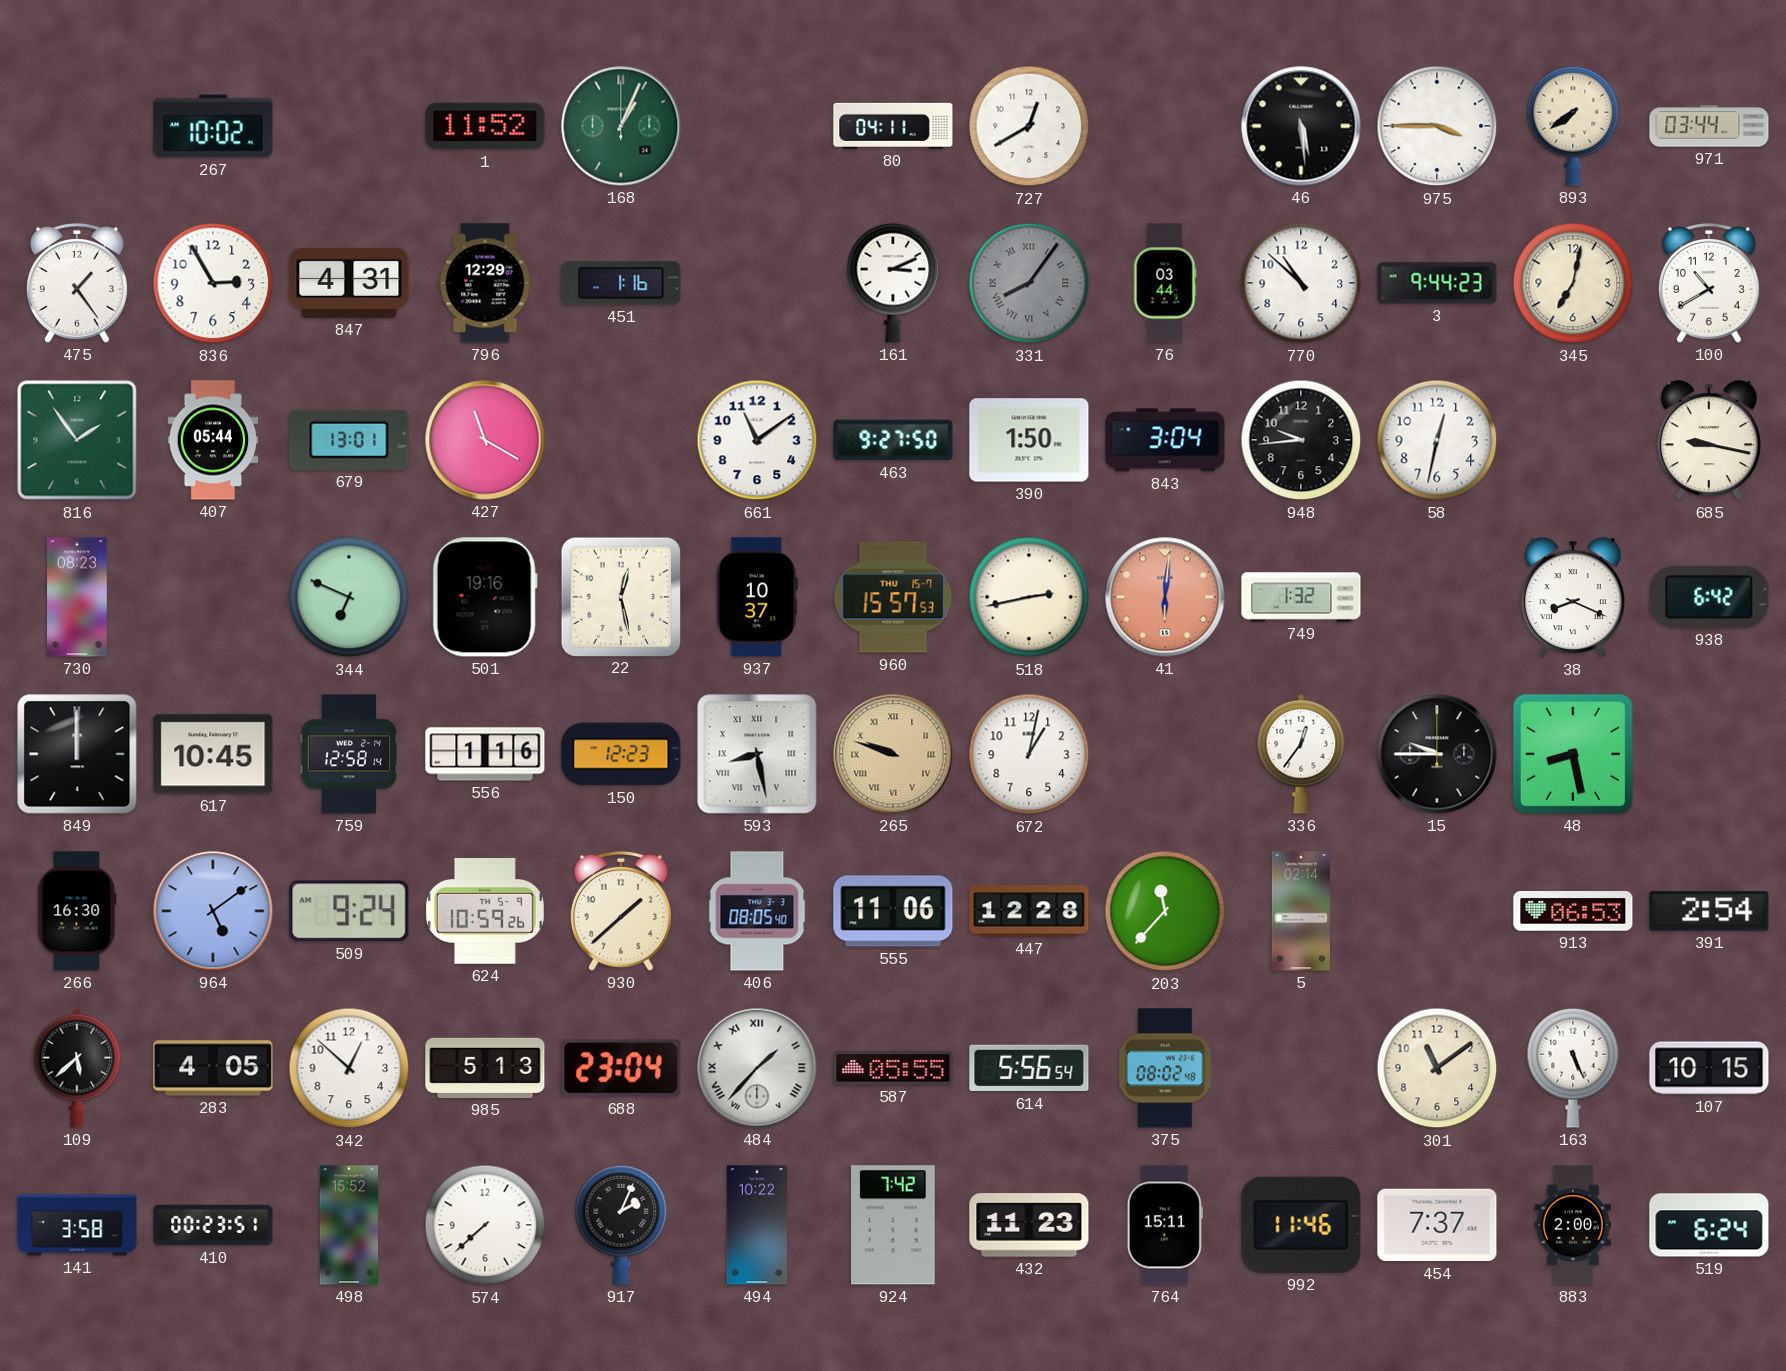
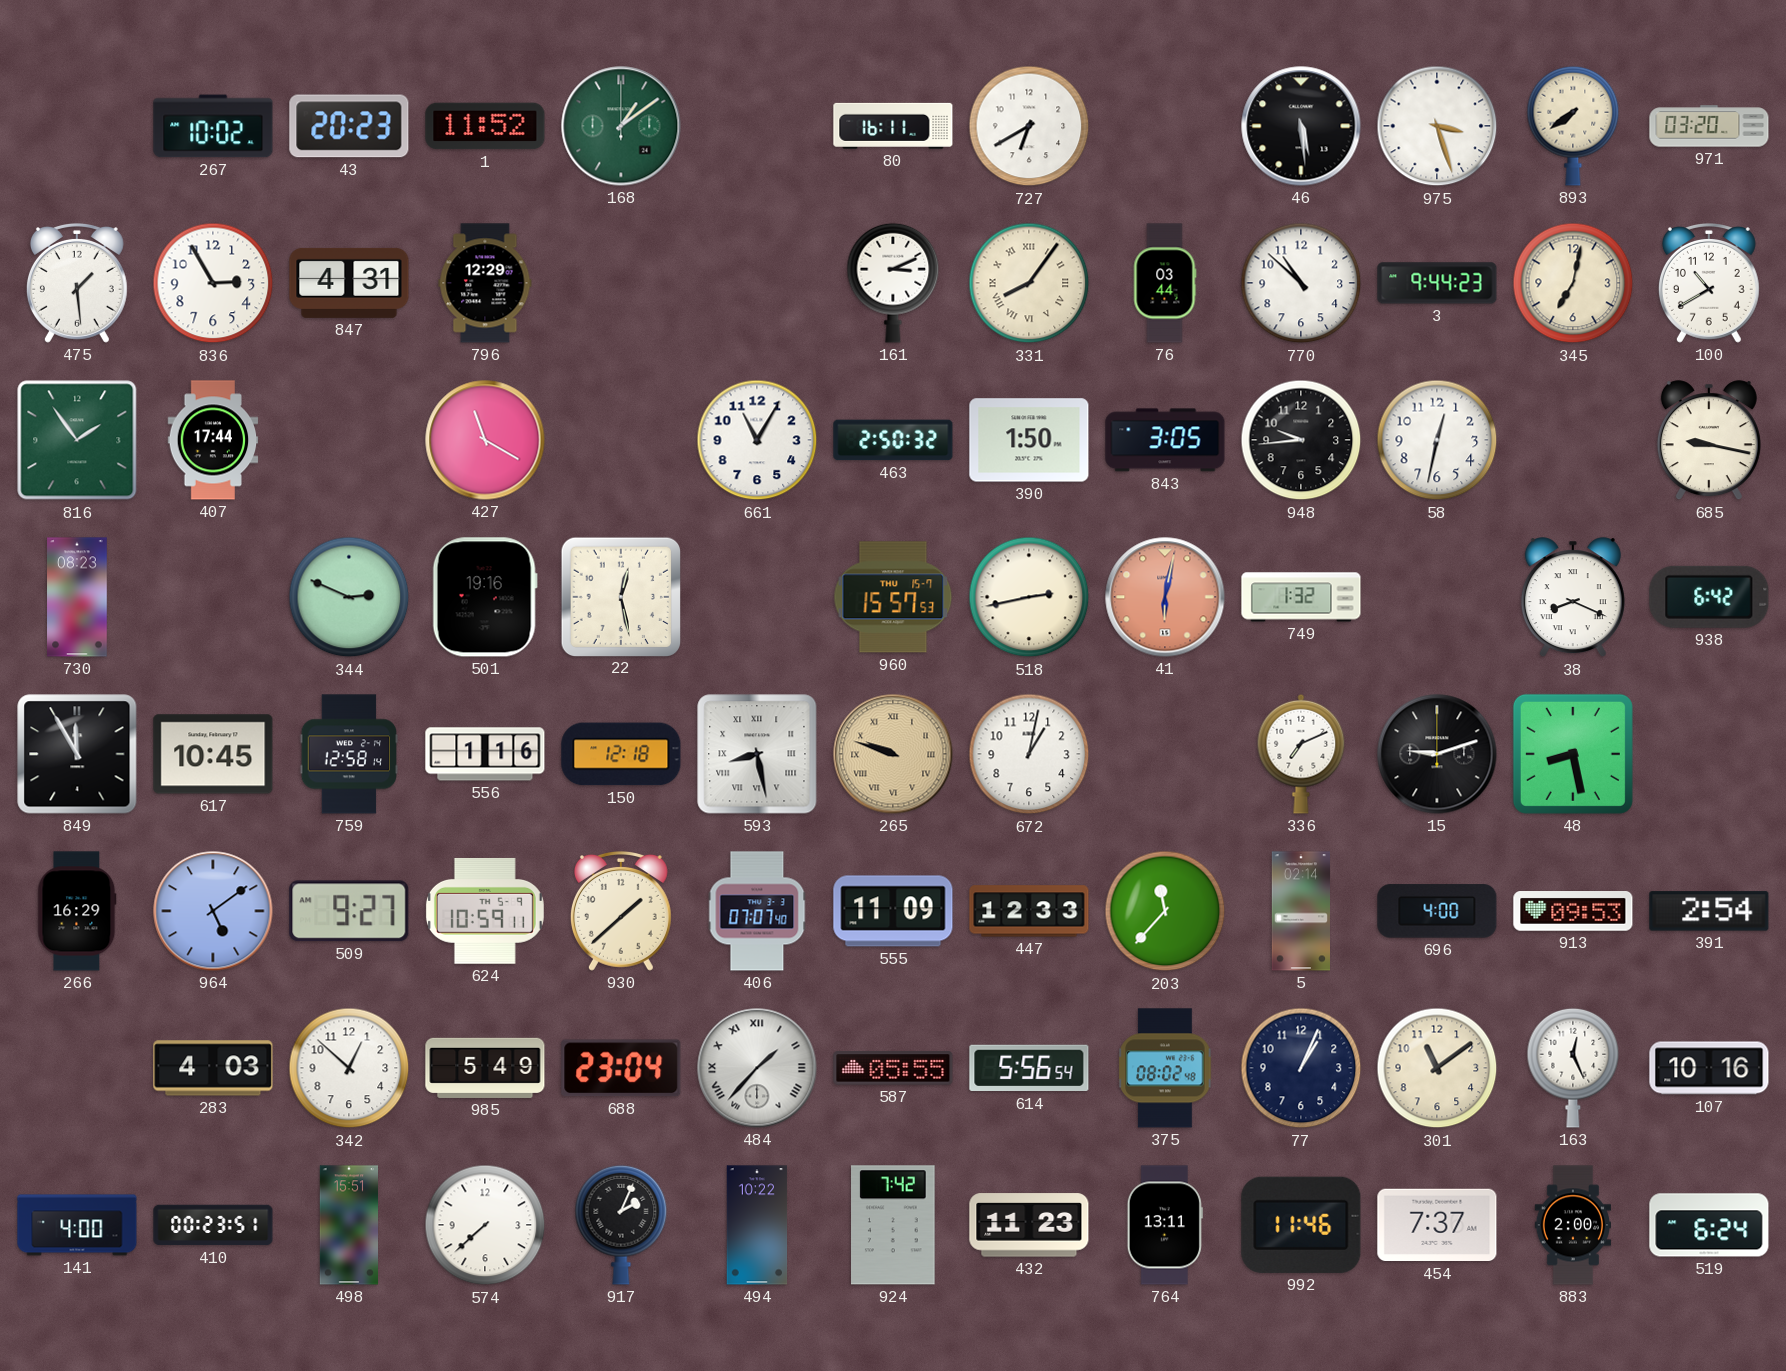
43: none -> 20:23 (349, 126)
168: 1:04 -> 1:09 (621, 126)
80: 04:11 -> 16:11 (893, 126)
727: 12:40 -> 6:40 (1029, 126)
975: 3:45 -> 3:27 (1437, 126)
971: 03:44 -> 03:20 (1709, 126)
475: 1:24 -> 1:29 (77, 284)
451: 1:16 -> none (621, 283)
331 dial: grey -> cream (1029, 283)
407: 05:44 -> 17:44 (213, 440)
679: 13:01 -> none (349, 440)
661: 11:09 -> 11:05 (757, 440)
463: 9:27 -> 2:50 (893, 440)
843: 3:04 -> 3:05 (1165, 440)
344: 6:49 -> 2:49 (349, 597)
937: 10:37 -> none (757, 597)
41: 6:01 -> 6:02 (1165, 597)
849: 12:00 -> 11:55 (77, 754)
150: 12:23 -> 12:18 (621, 754)
336: 12:36 -> 7:11 (1301, 754)
15: 9:45 -> 9:12 (1437, 754)
266: 16:30 -> 16:29 (77, 911)
509: 9:24 -> 9:27 (349, 911)
624: 10:59:26 -> 10:59:11 (485, 911)
406: 08:05 -> 07:07 (757, 911)
555: 11:06 -> 11:09 (893, 911)
447: 12:28 -> 12:33 (1029, 911)
696: none -> 4:00 (1437, 911)
913: 06:53 -> 09:53 (1573, 911)
109: 5:38 -> none (77, 1068)
283: 4:05 -> 4:03 (213, 1068)
985: 5:13 -> 5:49 (485, 1068)
77: none -> 1:04 (1301, 1068)
163: 5:26 -> 12:26 (1573, 1068)
107: 10:15 -> 10:16 (1709, 1068)
141: 3:58 -> 4:00 (77, 1225)
498: 15:52 -> 15:51 (348, 1225)
764: 15:11 -> 13:11 (1165, 1225)
